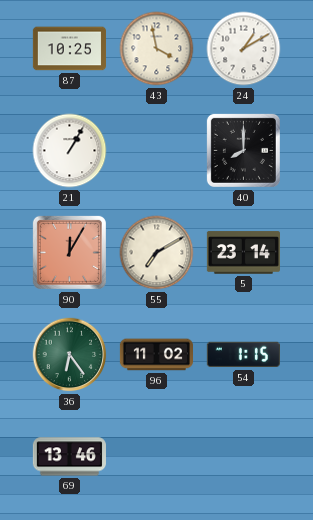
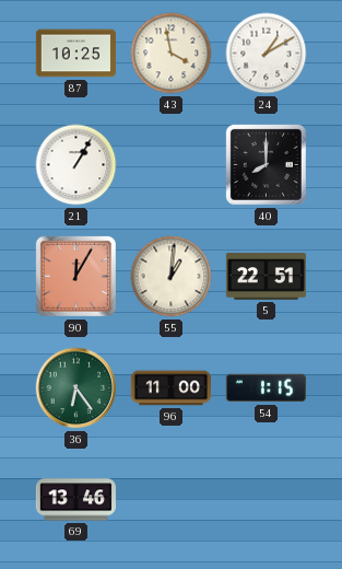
55: 7:10 -> 1:01 (172, 277)
5: 23:14 -> 22:51 (266, 277)
96: 11:02 -> 11:00 (170, 388)
